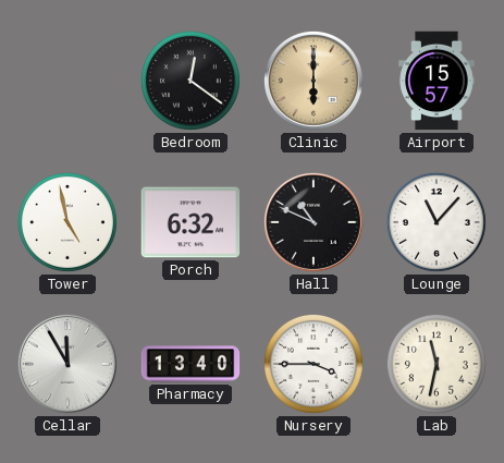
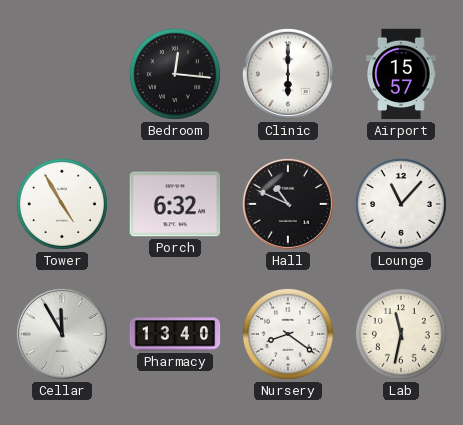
Bedroom: 12:21 -> 12:16 (175, 74)
Clinic dial: champagne -> white (288, 74)
Tower: 4:58 -> 4:55 (62, 204)
Nursery: 3:45 -> 8:21 (288, 334)
